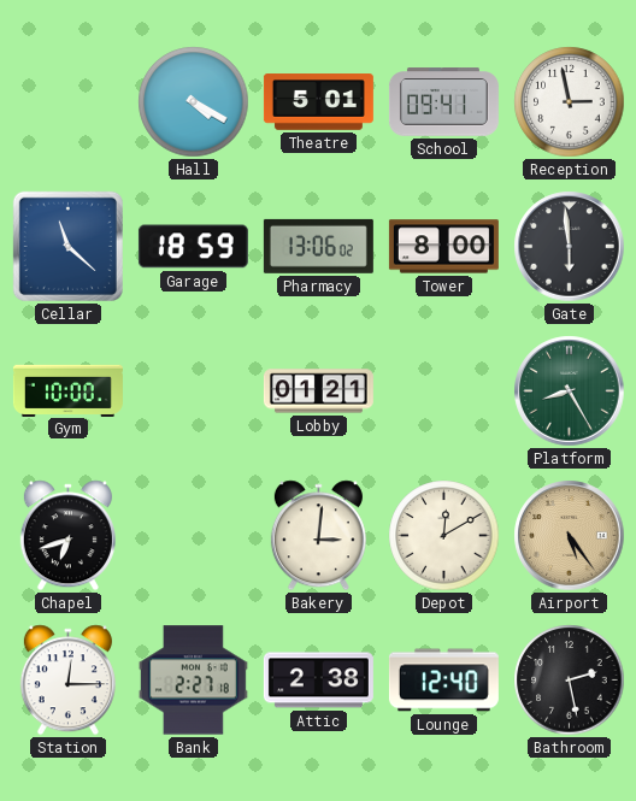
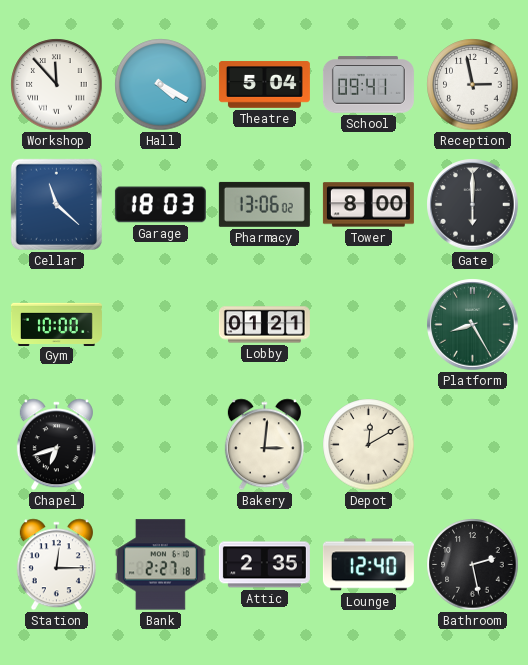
Workshop: none -> 11:53 (57, 85)
Theatre: 5:01 -> 5:04 (264, 85)
Garage: 18:59 -> 18:03 (160, 205)
Gate: 5:59 -> 6:00 (473, 205)
Airport: 5:24 -> none (570, 536)
Attic: 2:38 -> 2:35 (264, 565)
